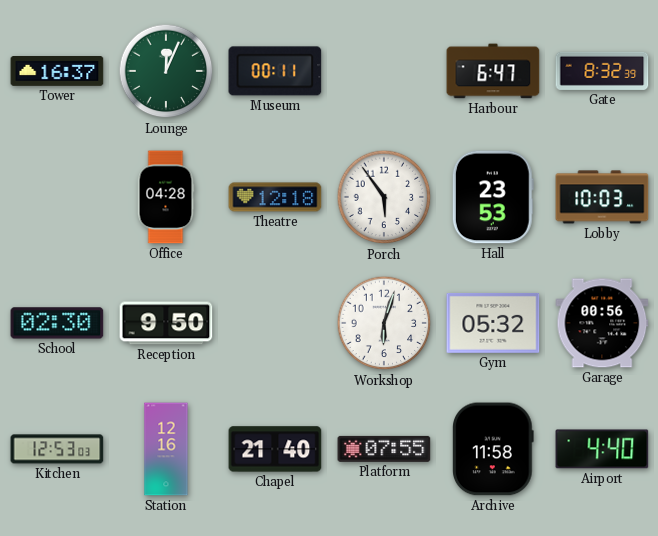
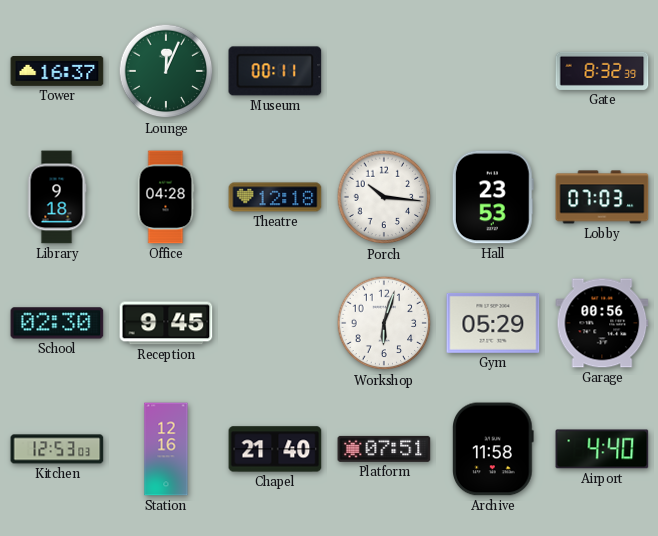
Harbour: 6:47 -> none (493, 71)
Library: none -> 9:18 (57, 197)
Porch: 5:54 -> 10:16 (384, 197)
Lobby: 10:03 -> 07:03 (602, 197)
Reception: 9:50 -> 9:45 (166, 323)
Gym: 05:32 -> 05:29 (493, 323)
Platform: 07:55 -> 07:51 (384, 449)
